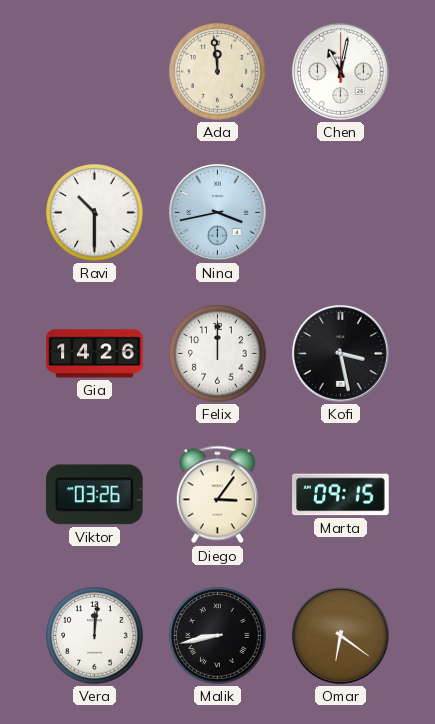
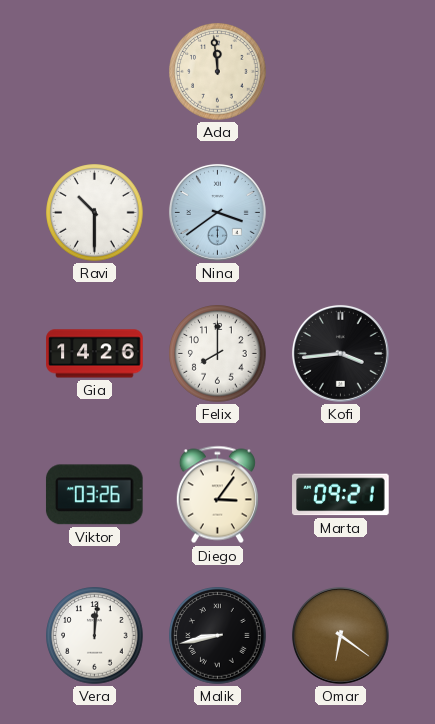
Chen: 11:02 -> none (340, 71)
Nina: 3:43 -> 3:39 (217, 212)
Felix: 12:00 -> 8:00 (218, 354)
Kofi: 3:28 -> 3:44 (340, 353)
Marta: 09:15 -> 09:21 (341, 495)
